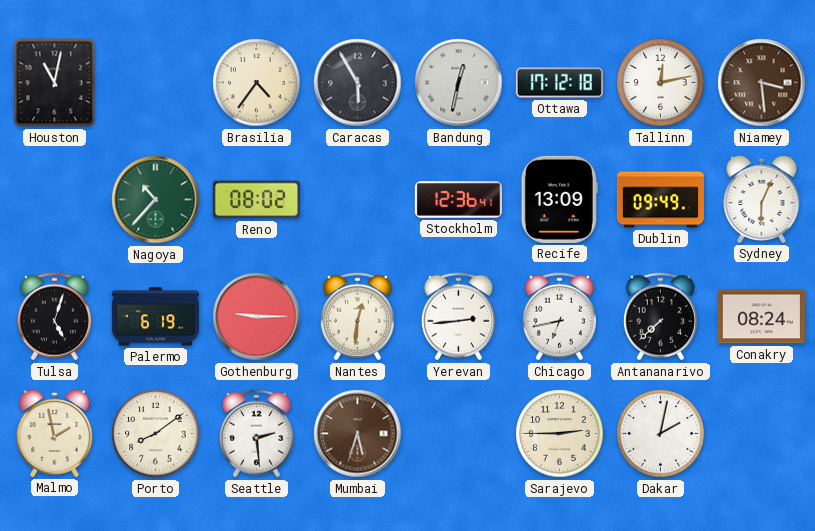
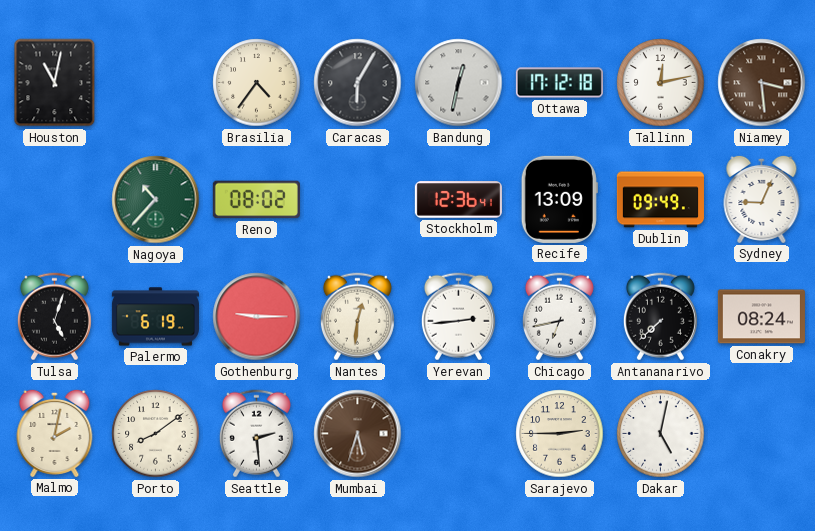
Caracas: 5:55 -> 6:05 (358, 83)
Sydney: 6:04 -> 9:04 (762, 199)
Malmo: 1:58 -> 2:02 (55, 433)
Dakar: 2:02 -> 5:02 (661, 434)
